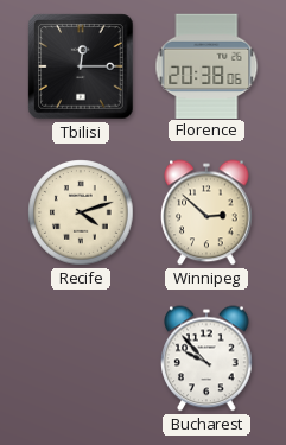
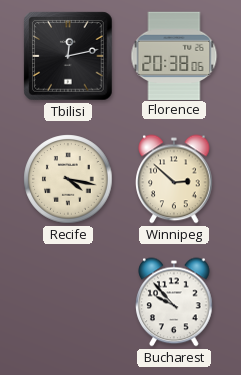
Tbilisi: 12:15 -> 12:13 (68, 56)
Recife: 4:12 -> 4:17 (68, 179)
